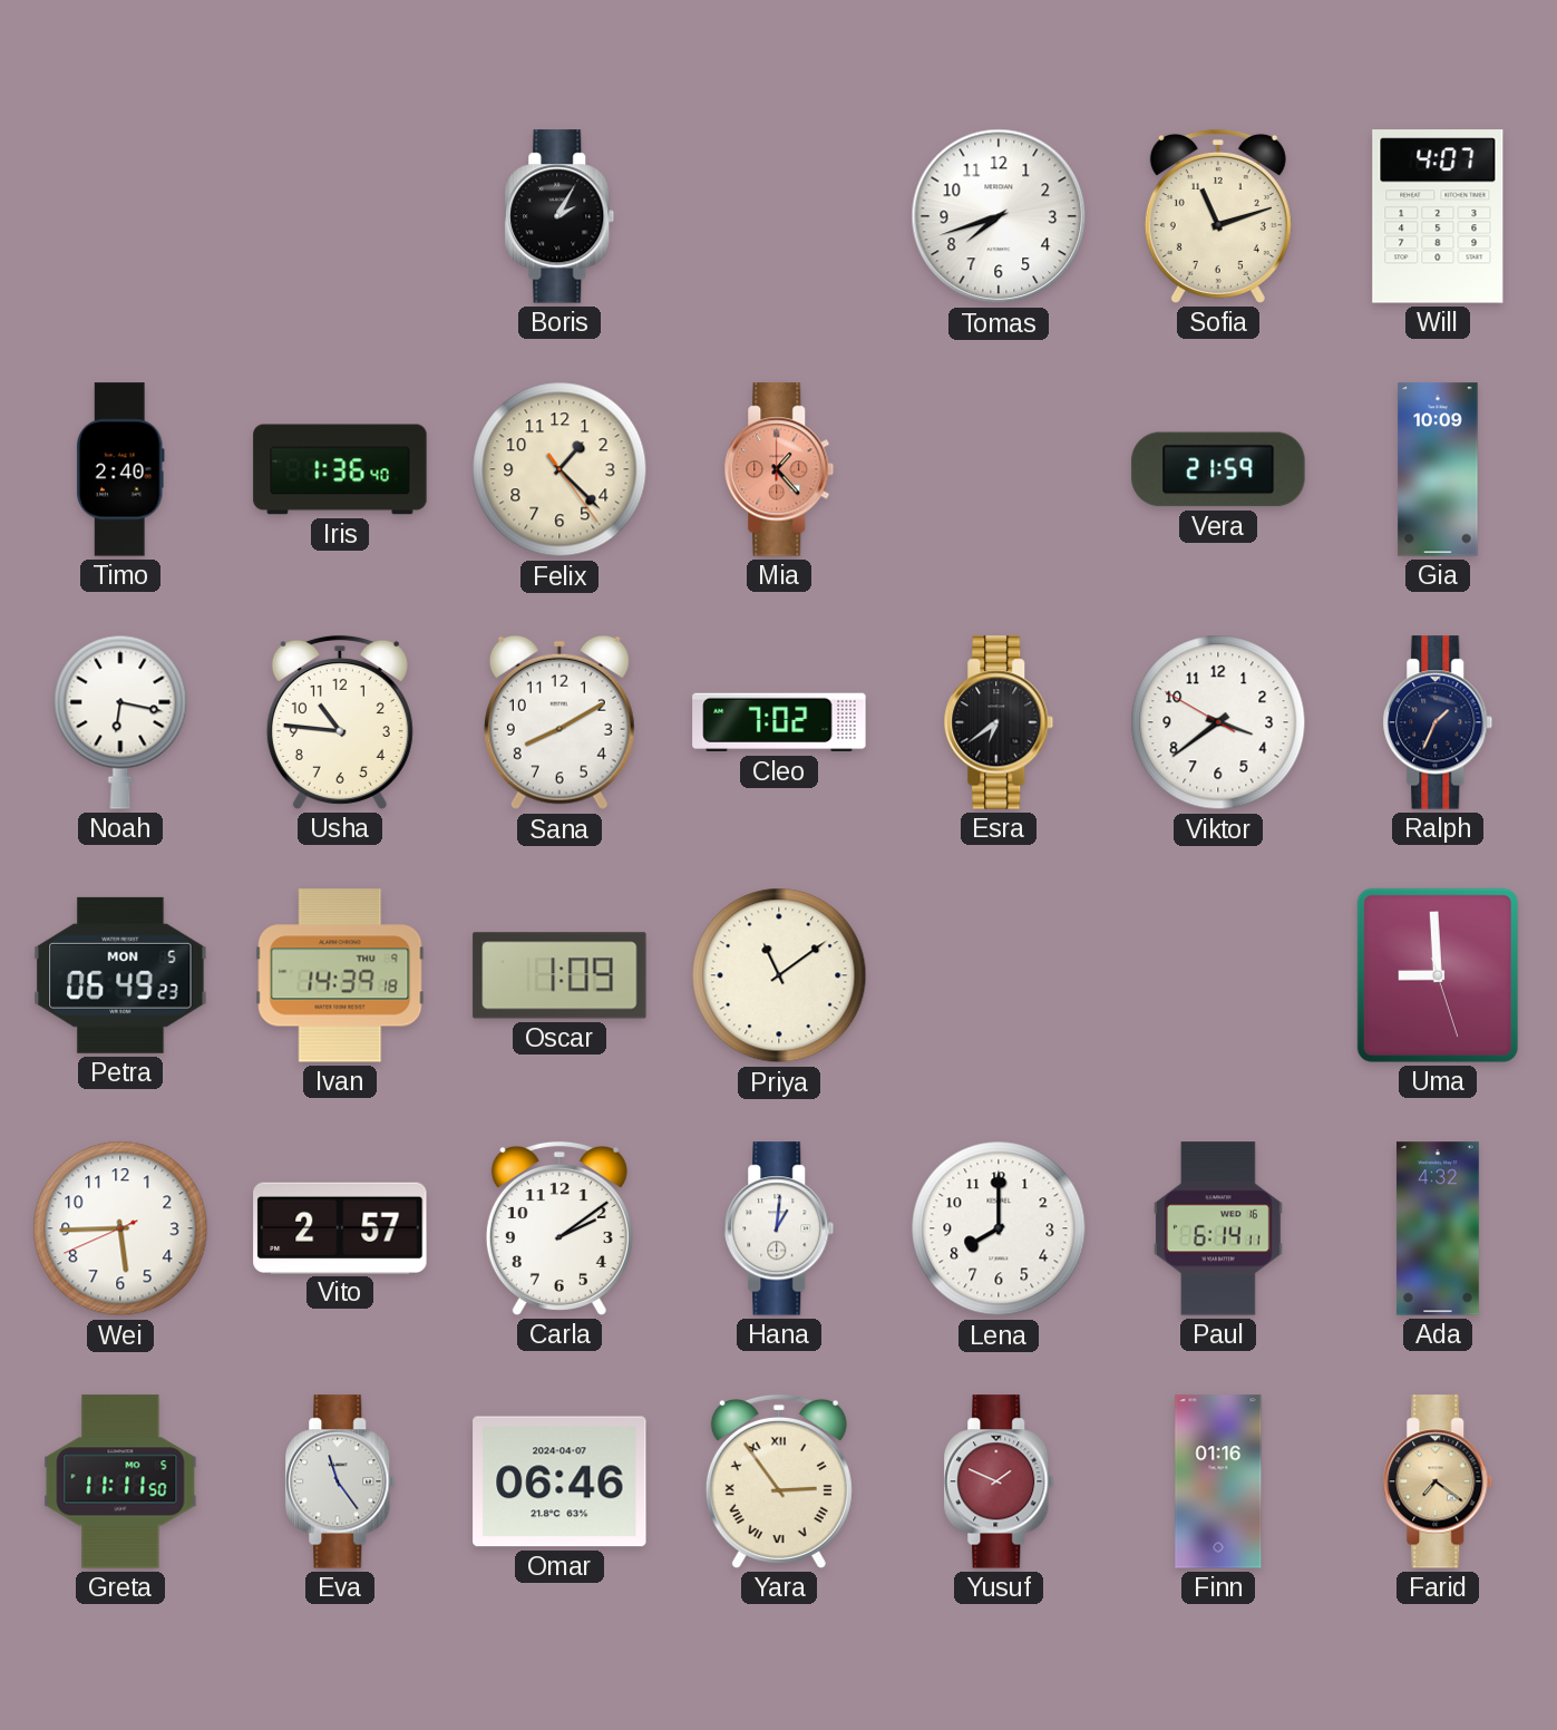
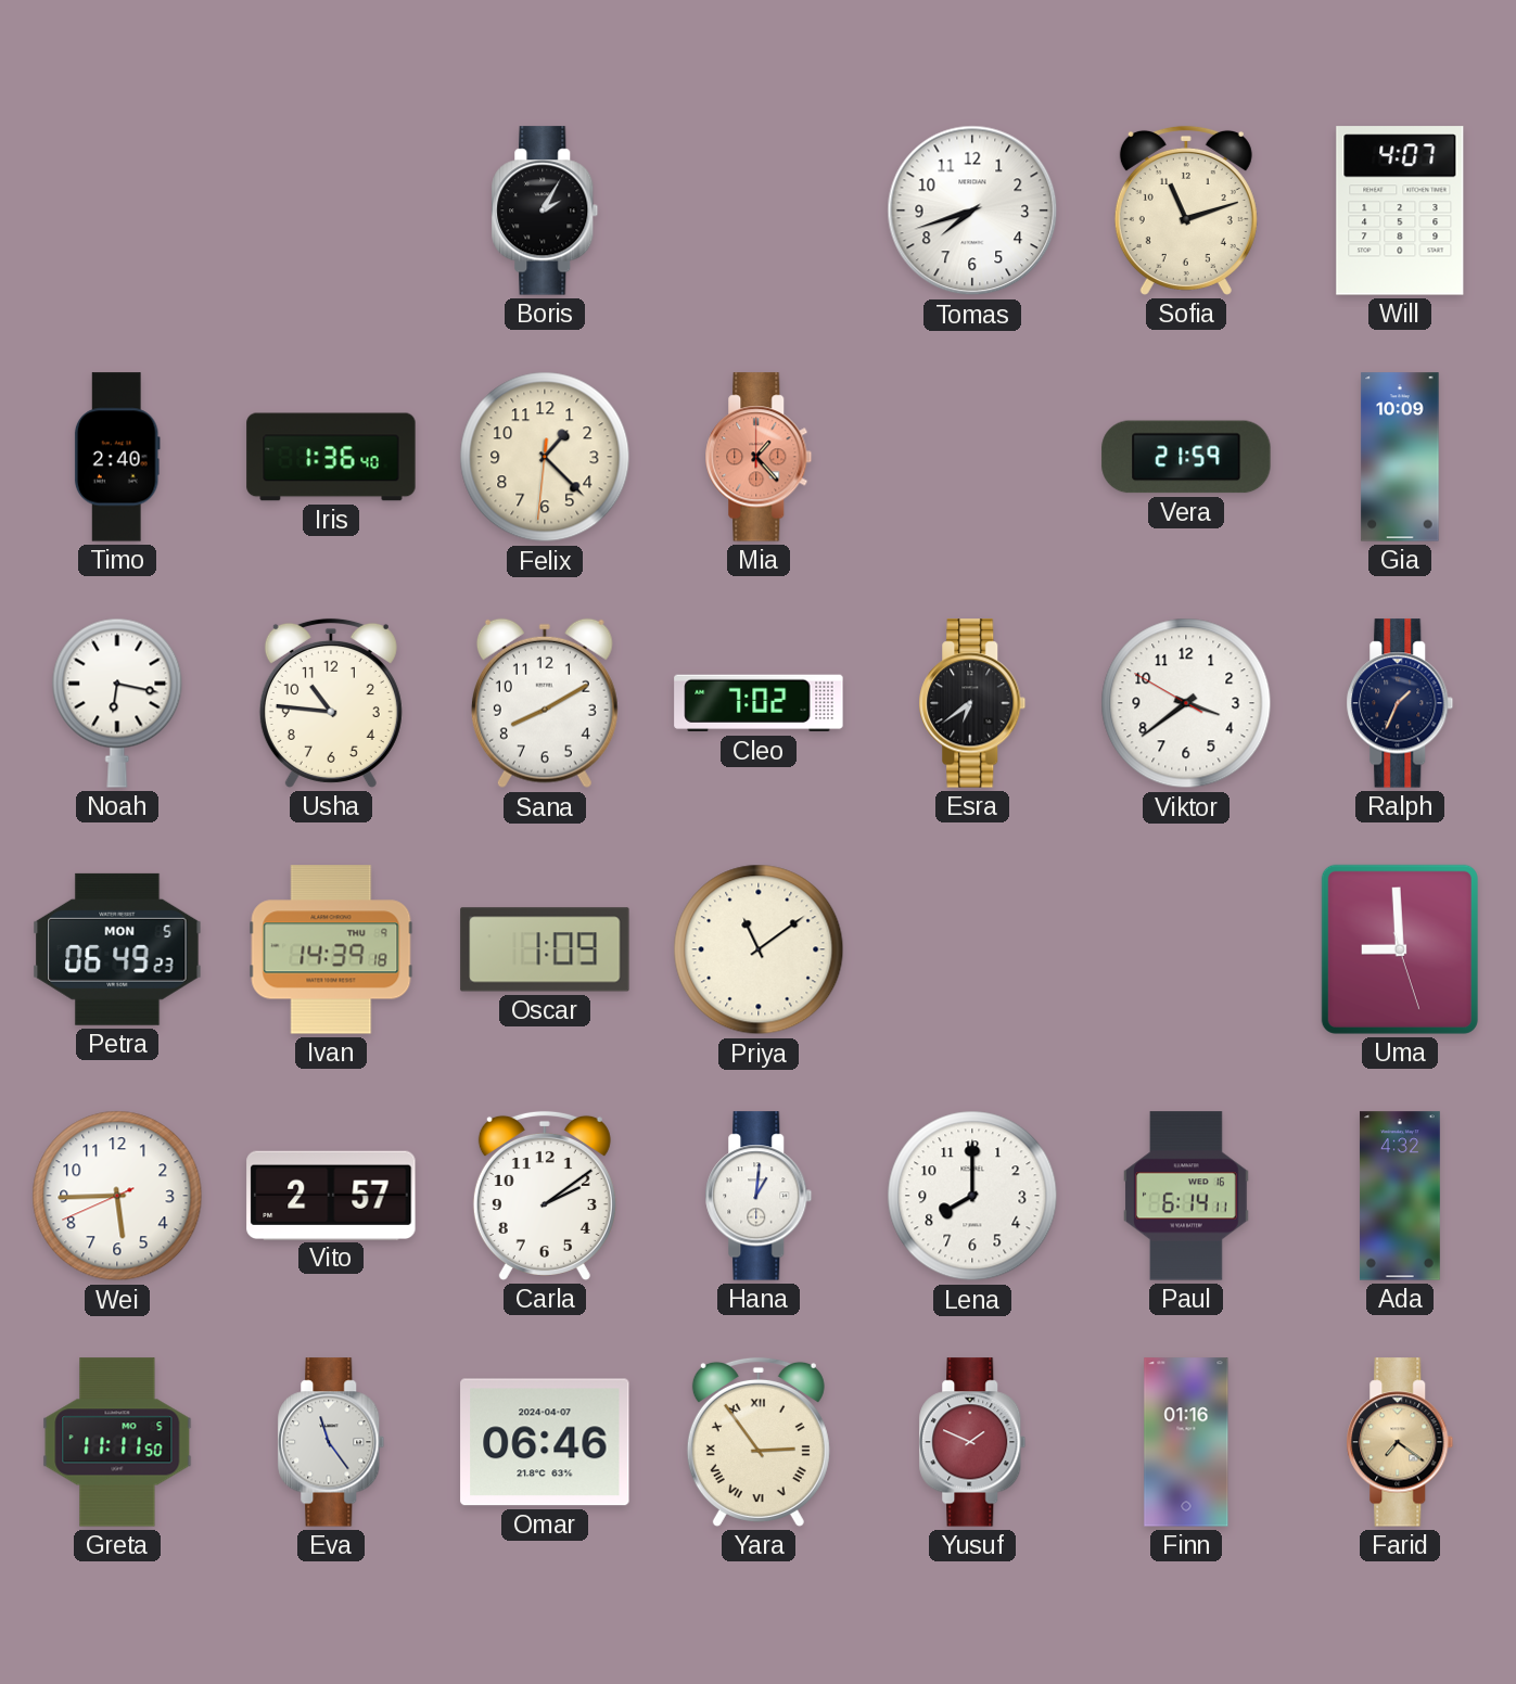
Felix: 1:22:24 -> 1:22:31 (545, 457)
